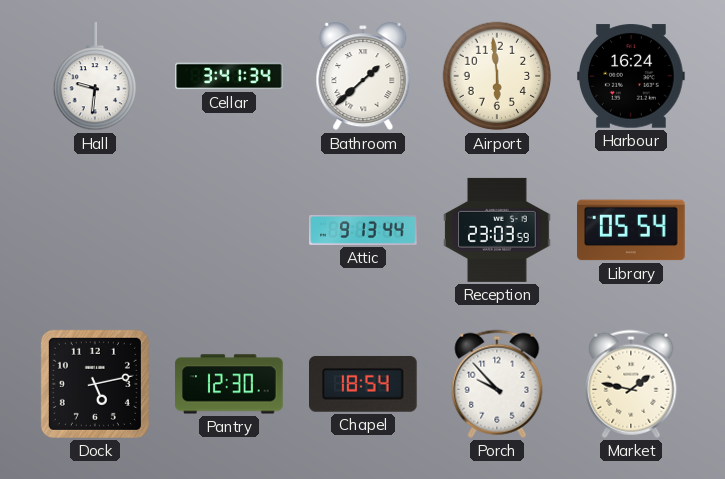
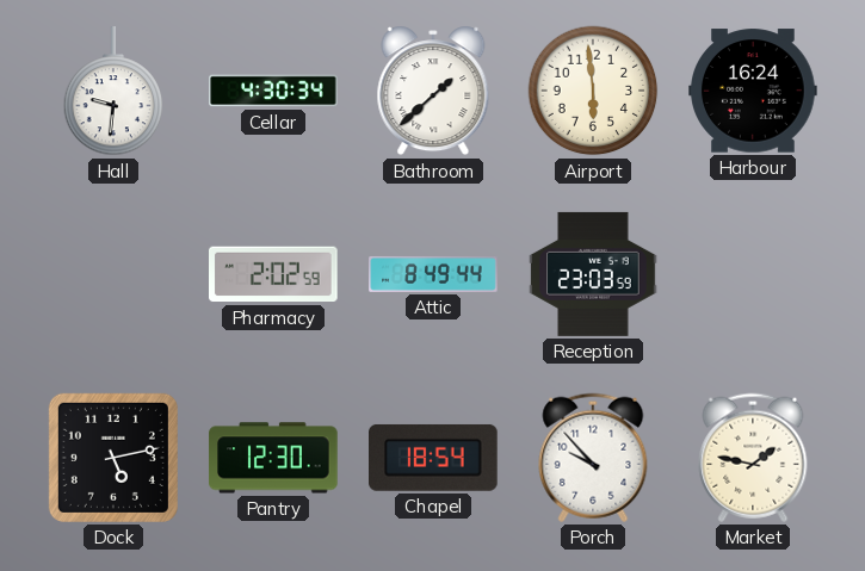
Cellar: 3:41 -> 4:30 (273, 91)
Pharmacy: none -> 2:02 (274, 274)
Attic: 9:13 -> 8:49 (433, 274)
Library: 05:54 -> none (631, 230)
